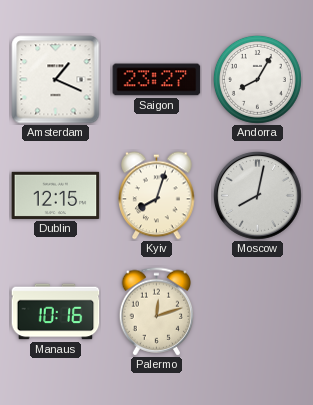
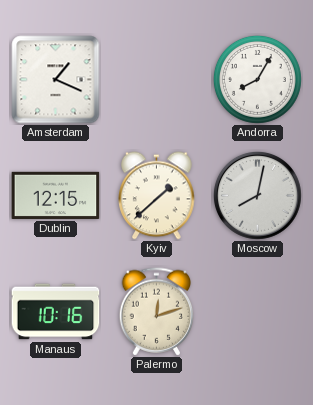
Saigon: 23:27 -> none (157, 80)
Kyiv: 8:03 -> 1:38 (157, 196)
